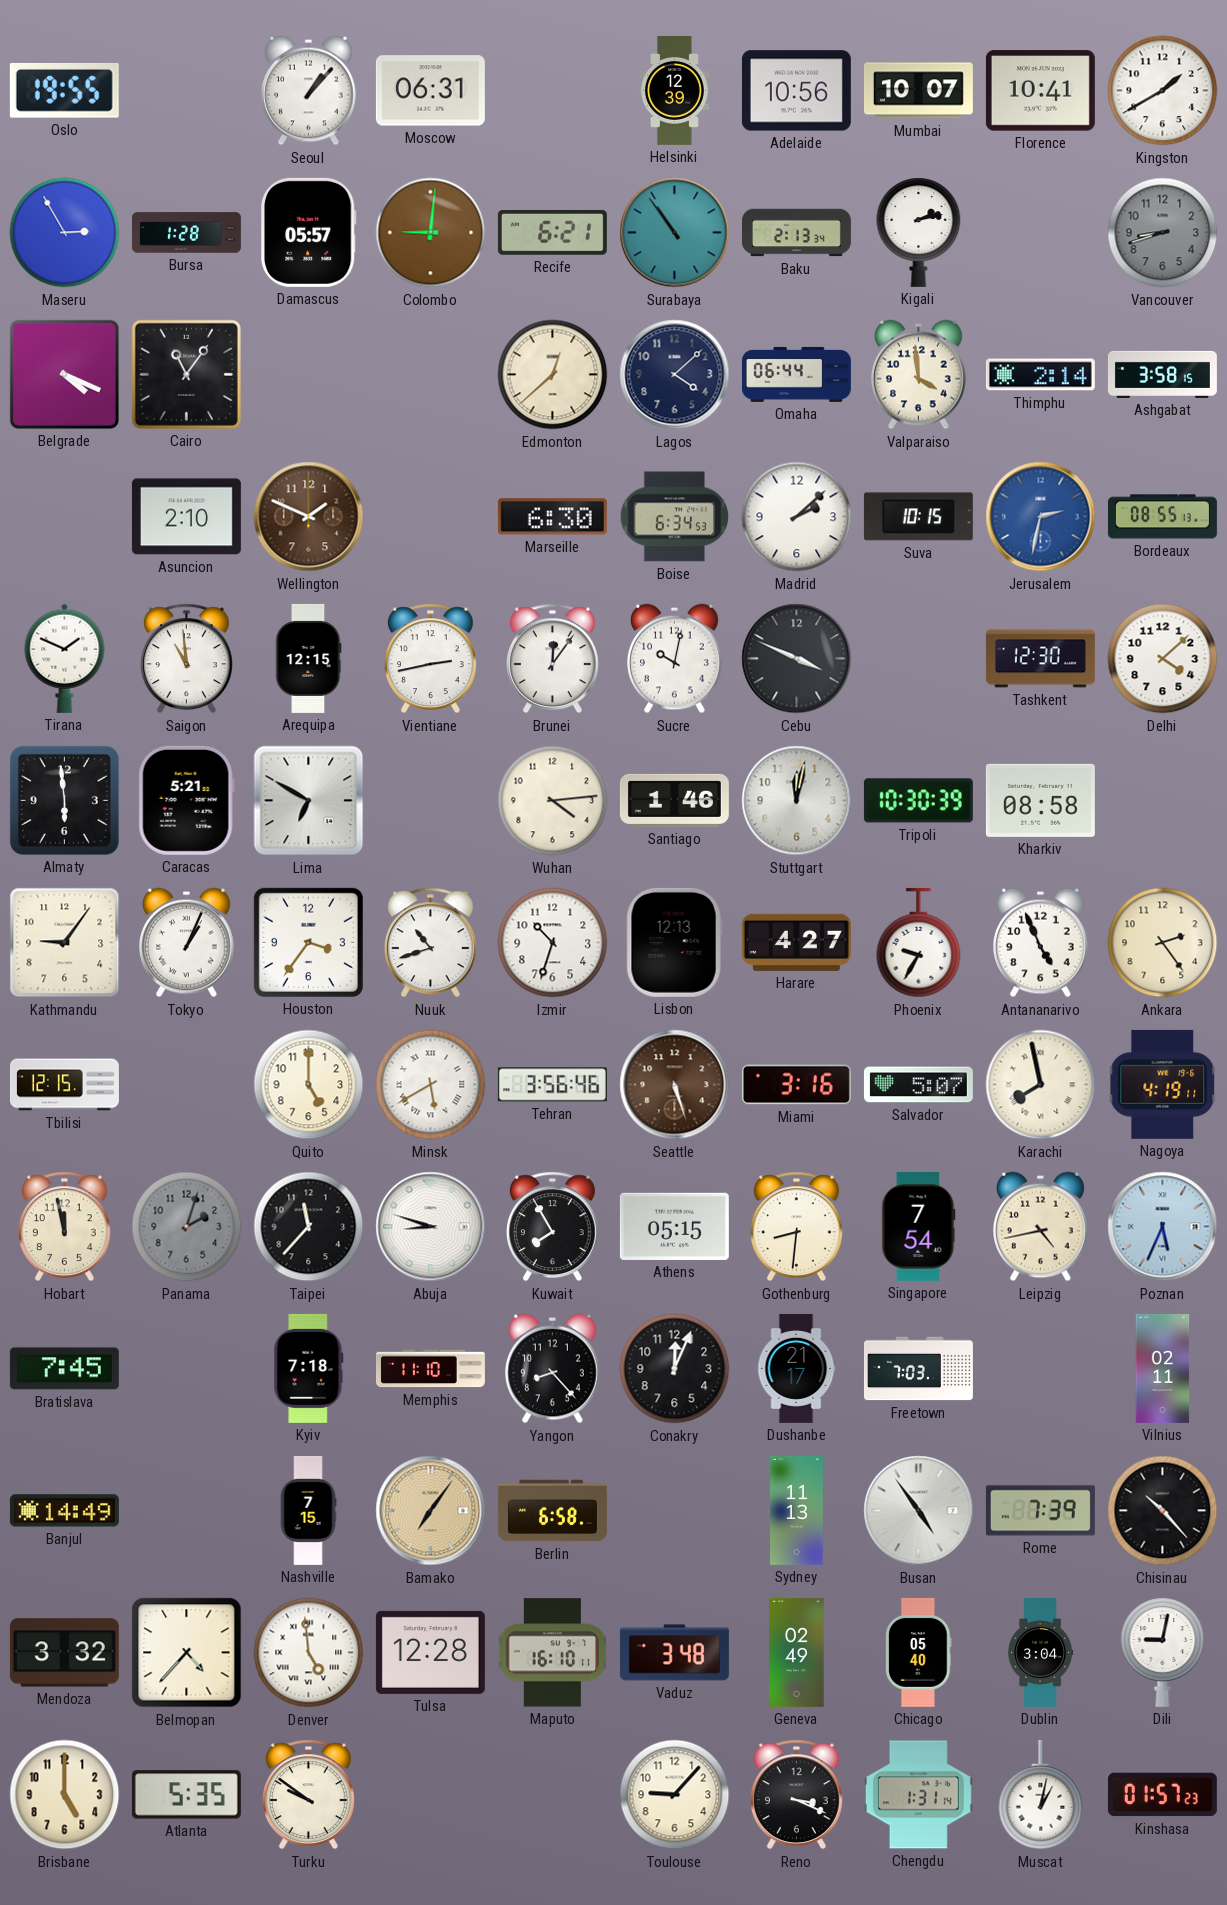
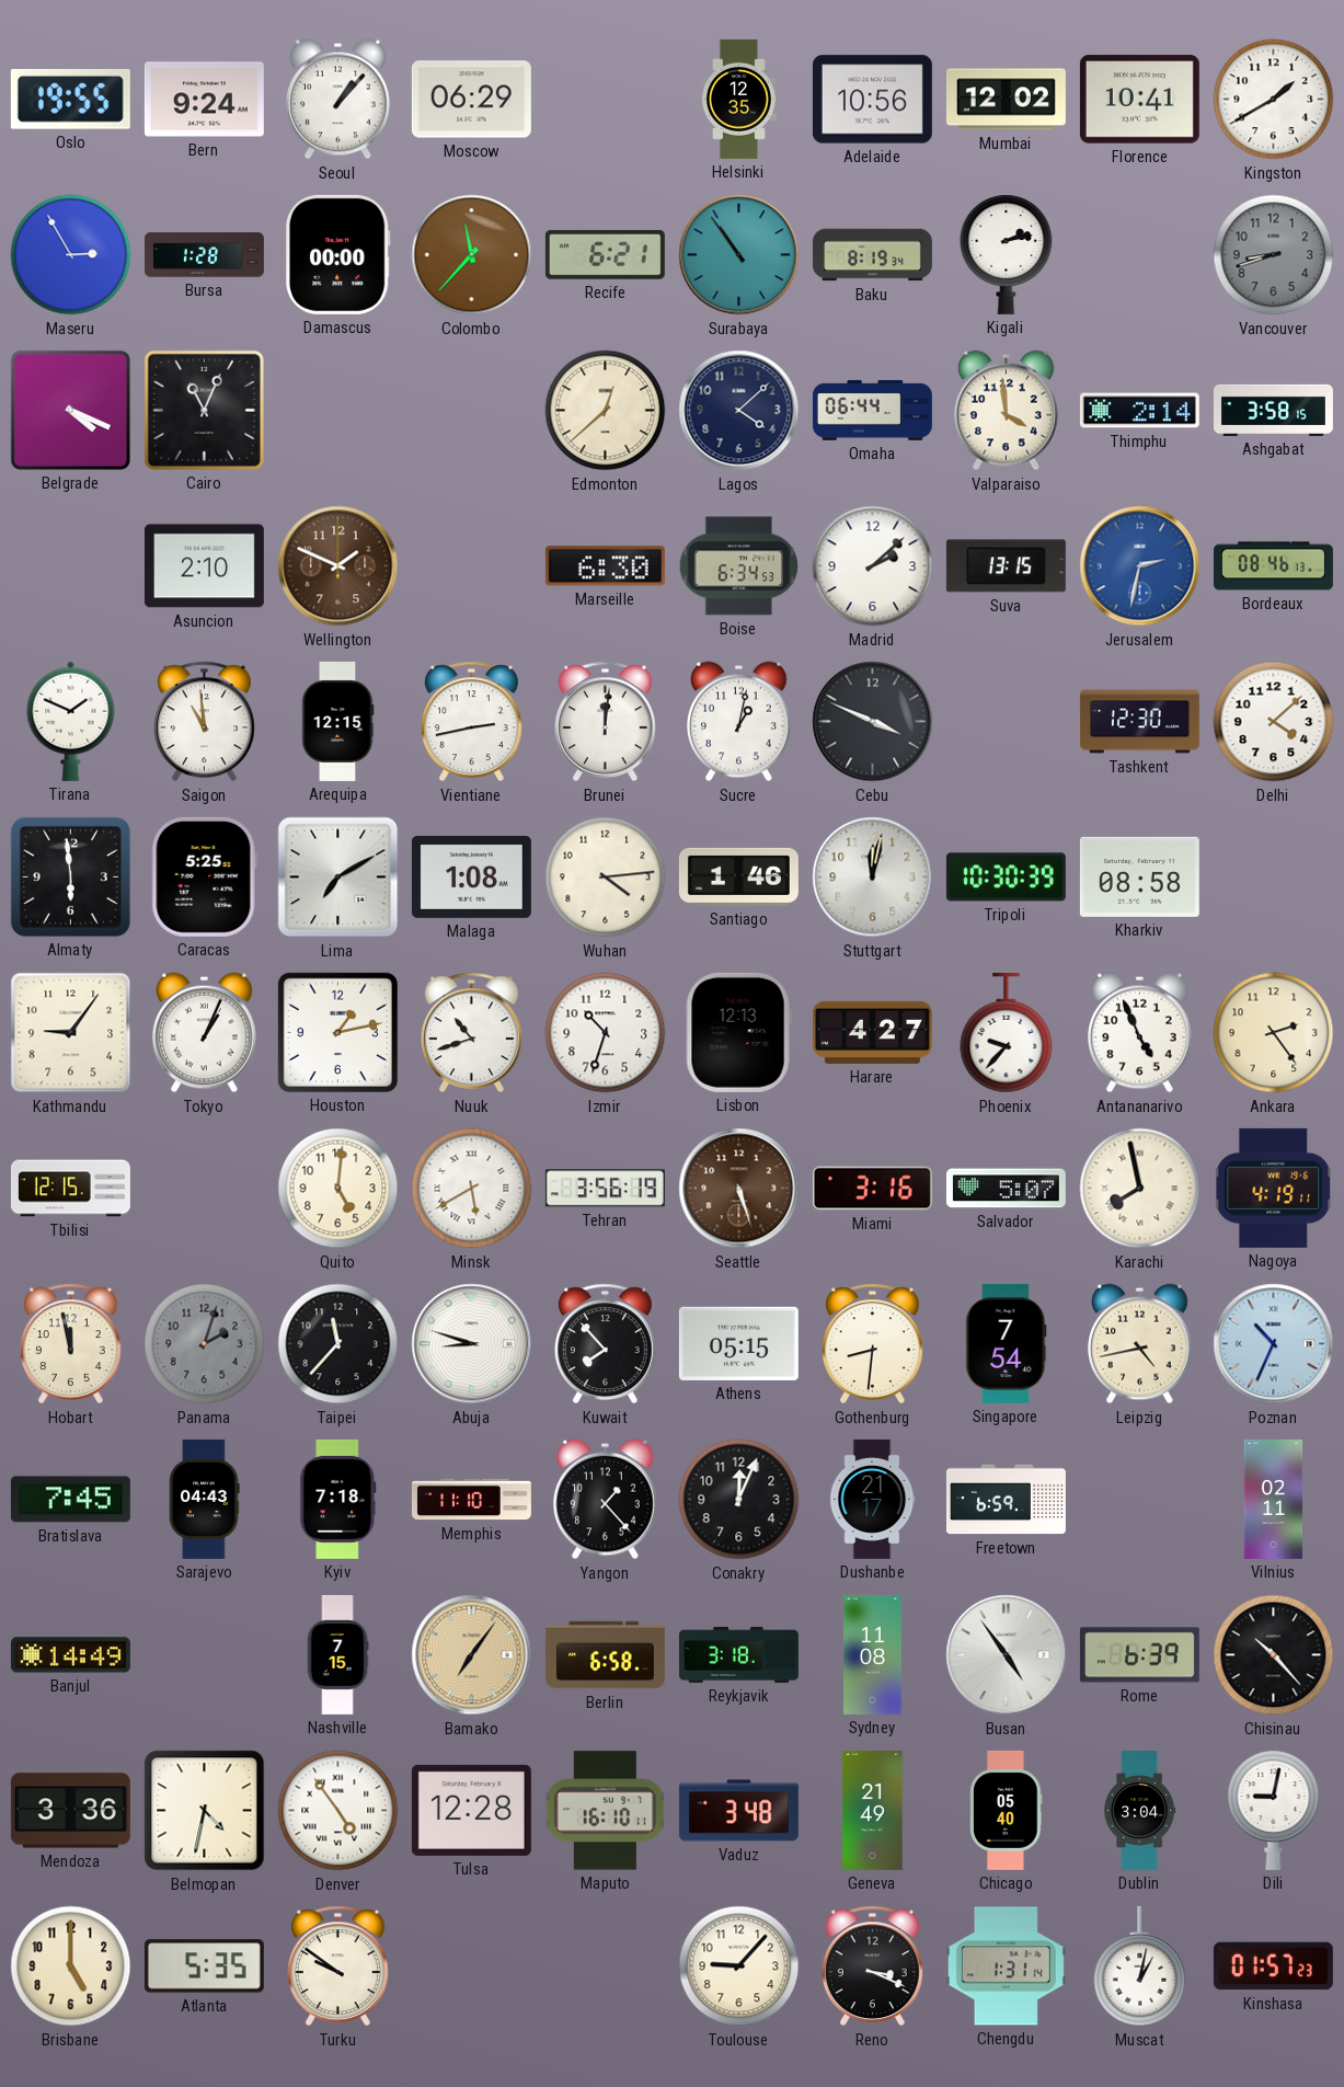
Bern: none -> 9:24 (204, 100)
Moscow: 06:31 -> 06:29 (471, 100)
Helsinki: 12:39 -> 12:35 (738, 99)
Mumbai: 10:07 -> 12:02 (1006, 100)
Damascus: 05:57 -> 00:00 (337, 254)
Colombo: 9:01 -> 11:37 (472, 255)
Baku: 2:13 -> 8:19 (872, 255)
Cairo: 11:06 -> 11:04 (204, 410)
Suva: 10:15 -> 13:15 (1006, 566)
Bordeaux: 08:55 -> 08:46 (1273, 566)
Brunei: 12:06 -> 12:01 (605, 722)
Sucre: 10:02 -> 1:02 (739, 722)
Caracas: 5:21 -> 5:25 (204, 876)
Lima: 6:50 -> 7:10 (338, 878)
Malaga: none -> 1:08 (471, 876)
Houston: 3:36 -> 1:13 (337, 1032)
Phoenix: 9:35 -> 9:37 (1007, 1033)
Quito: 5:00 -> 5:01 (338, 1189)
Tehran: 3:56:46 -> 3:56:19 (605, 1189)
Kuwait: 7:55 -> 7:53 (605, 1344)
Poznan: 5:34 -> 10:34 (1274, 1344)
Sarajevo: none -> 04:43 (205, 1499)
Yangon: 8:23 -> 1:23 (606, 1500)
Freetown: 7:03 -> 6:59 (1006, 1500)
Reykjavik: none -> 3:18 (738, 1654)
Sydney: 11:13 -> 11:08 (873, 1654)
Rome: 7:39 -> 6:39 (1139, 1655)
Mendoza: 3:32 -> 3:36 (70, 1811)
Belmopan: 4:37 -> 4:32 (205, 1811)
Denver: 4:59 -> 4:54 (338, 1811)
Geneva: 02:49 -> 21:49 (873, 1810)
